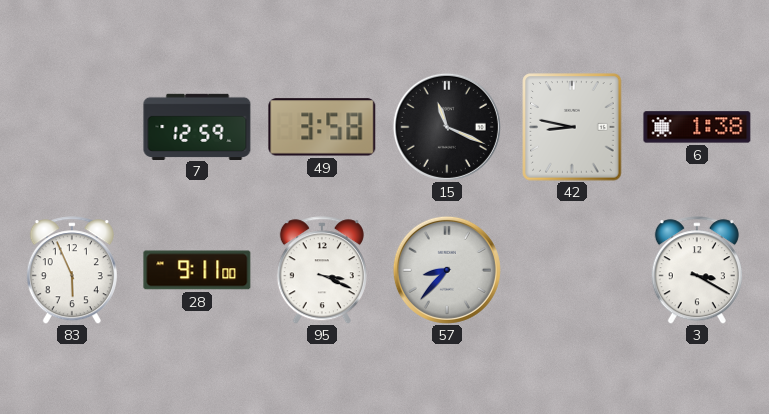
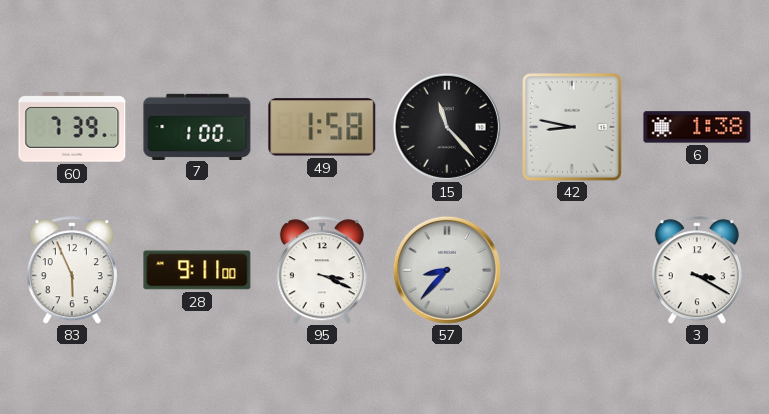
60: none -> 7:39 (72, 127)
7: 12:59 -> 1:00 (197, 126)
49: 3:58 -> 1:58 (322, 127)
15: 11:19 -> 11:23 (447, 127)
